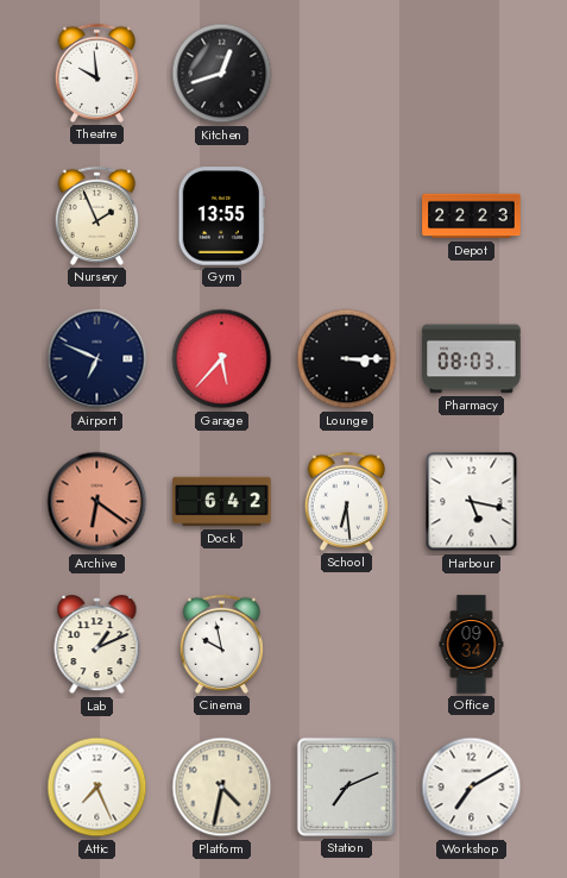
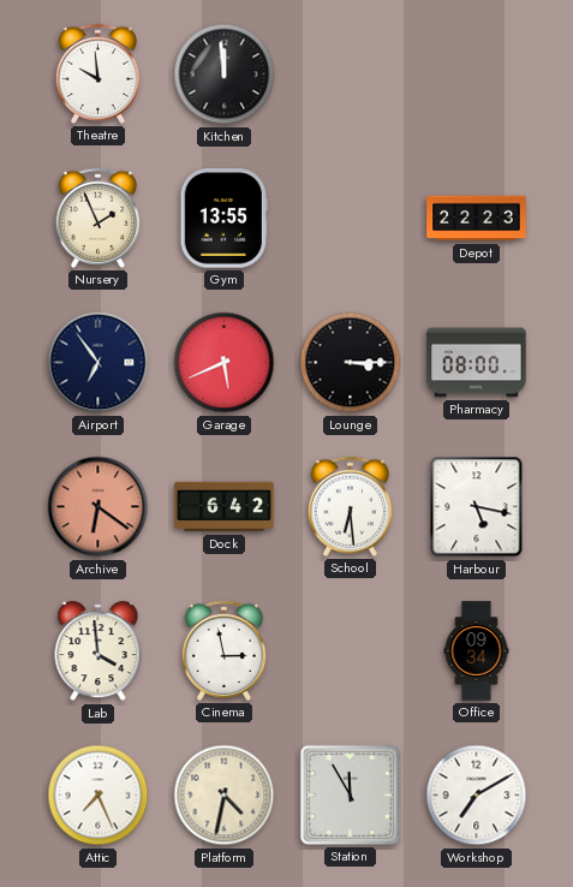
Kitchen: 12:42 -> 11:59 (225, 75)
Airport: 6:49 -> 6:54 (99, 363)
Garage: 5:37 -> 5:41 (225, 363)
Pharmacy: 08:03 -> 08:00 (477, 363)
Lab: 1:11 -> 3:59 (99, 651)
Cinema: 9:58 -> 2:58 (223, 650)
Station: 7:11 -> 11:55 (350, 794)
